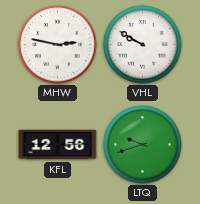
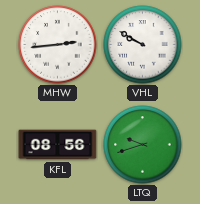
MHW: 2:47 -> 2:44 (58, 45)
KFL: 12:56 -> 08:56 (58, 145)
